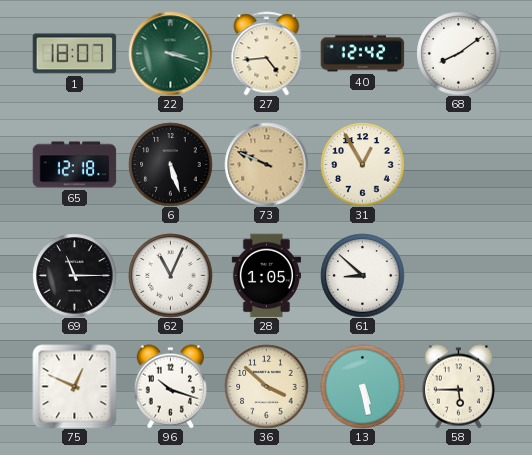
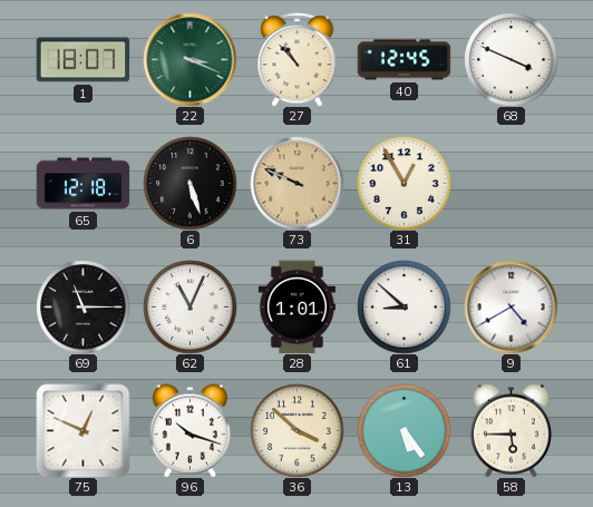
22: 3:18 -> 3:19 (189, 59)
27: 4:44 -> 10:53 (298, 59)
40: 12:42 -> 12:45 (404, 60)
68: 8:09 -> 3:49 (511, 59)
28: 1:05 -> 1:01 (296, 306)
9: none -> 4:40 (511, 306)
13: 5:28 -> 5:24 (404, 430)
